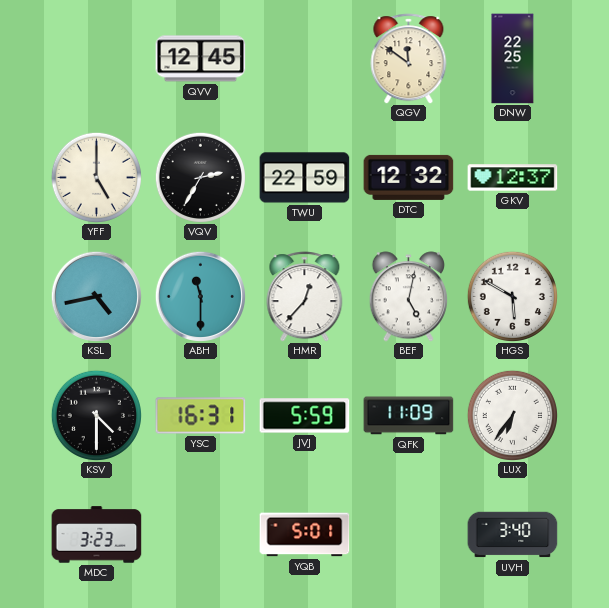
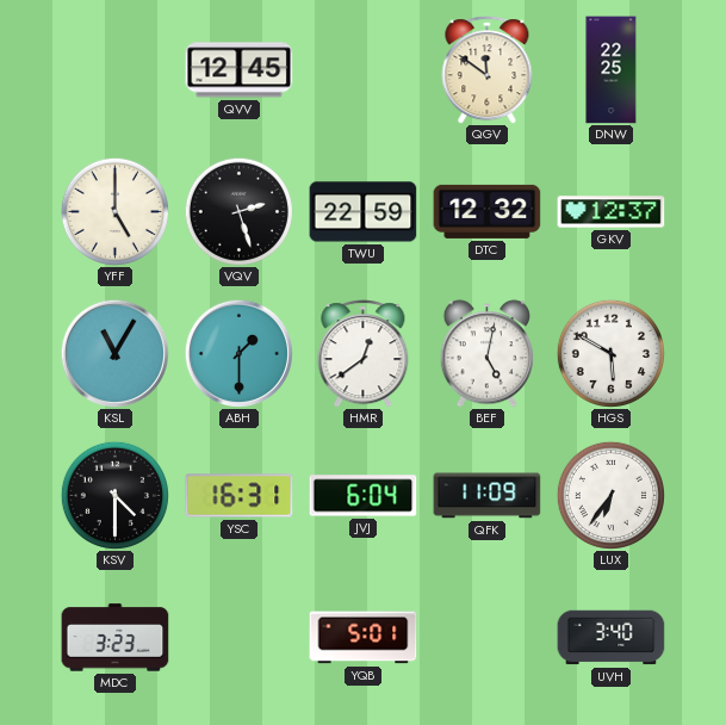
VQV: 2:35 -> 2:27 (238, 211)
KSL: 4:43 -> 11:05 (114, 353)
ABH: 11:30 -> 1:30 (238, 353)
HMR: 12:37 -> 12:39 (364, 354)
JVJ: 5:59 -> 6:04 (364, 496)
